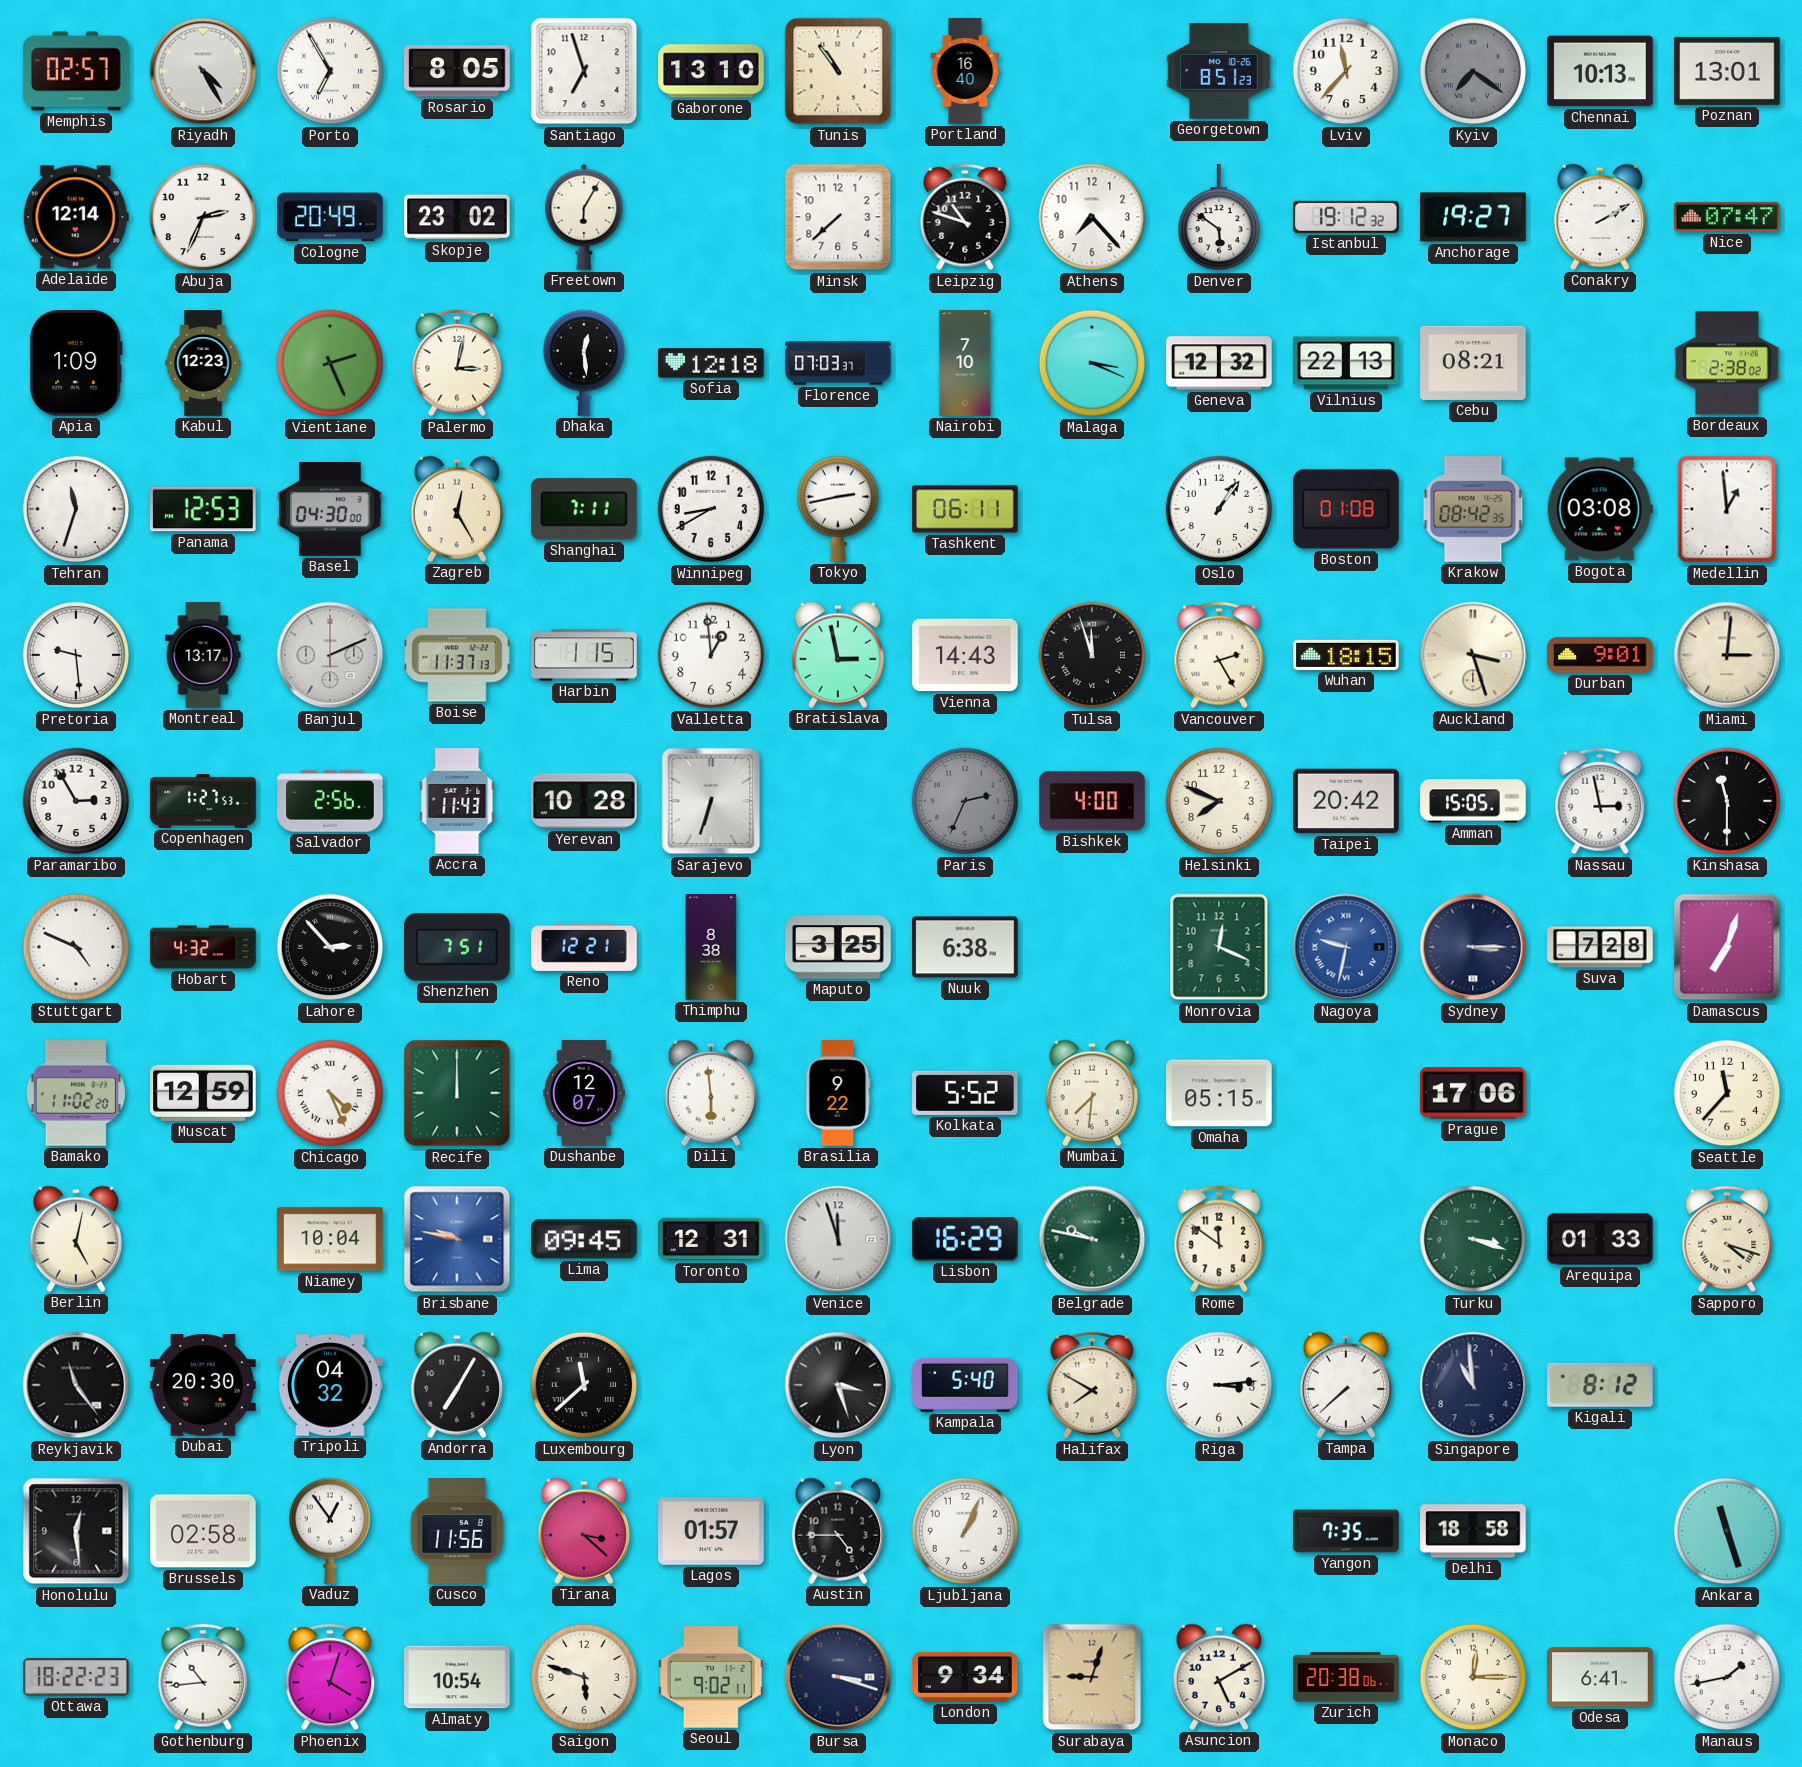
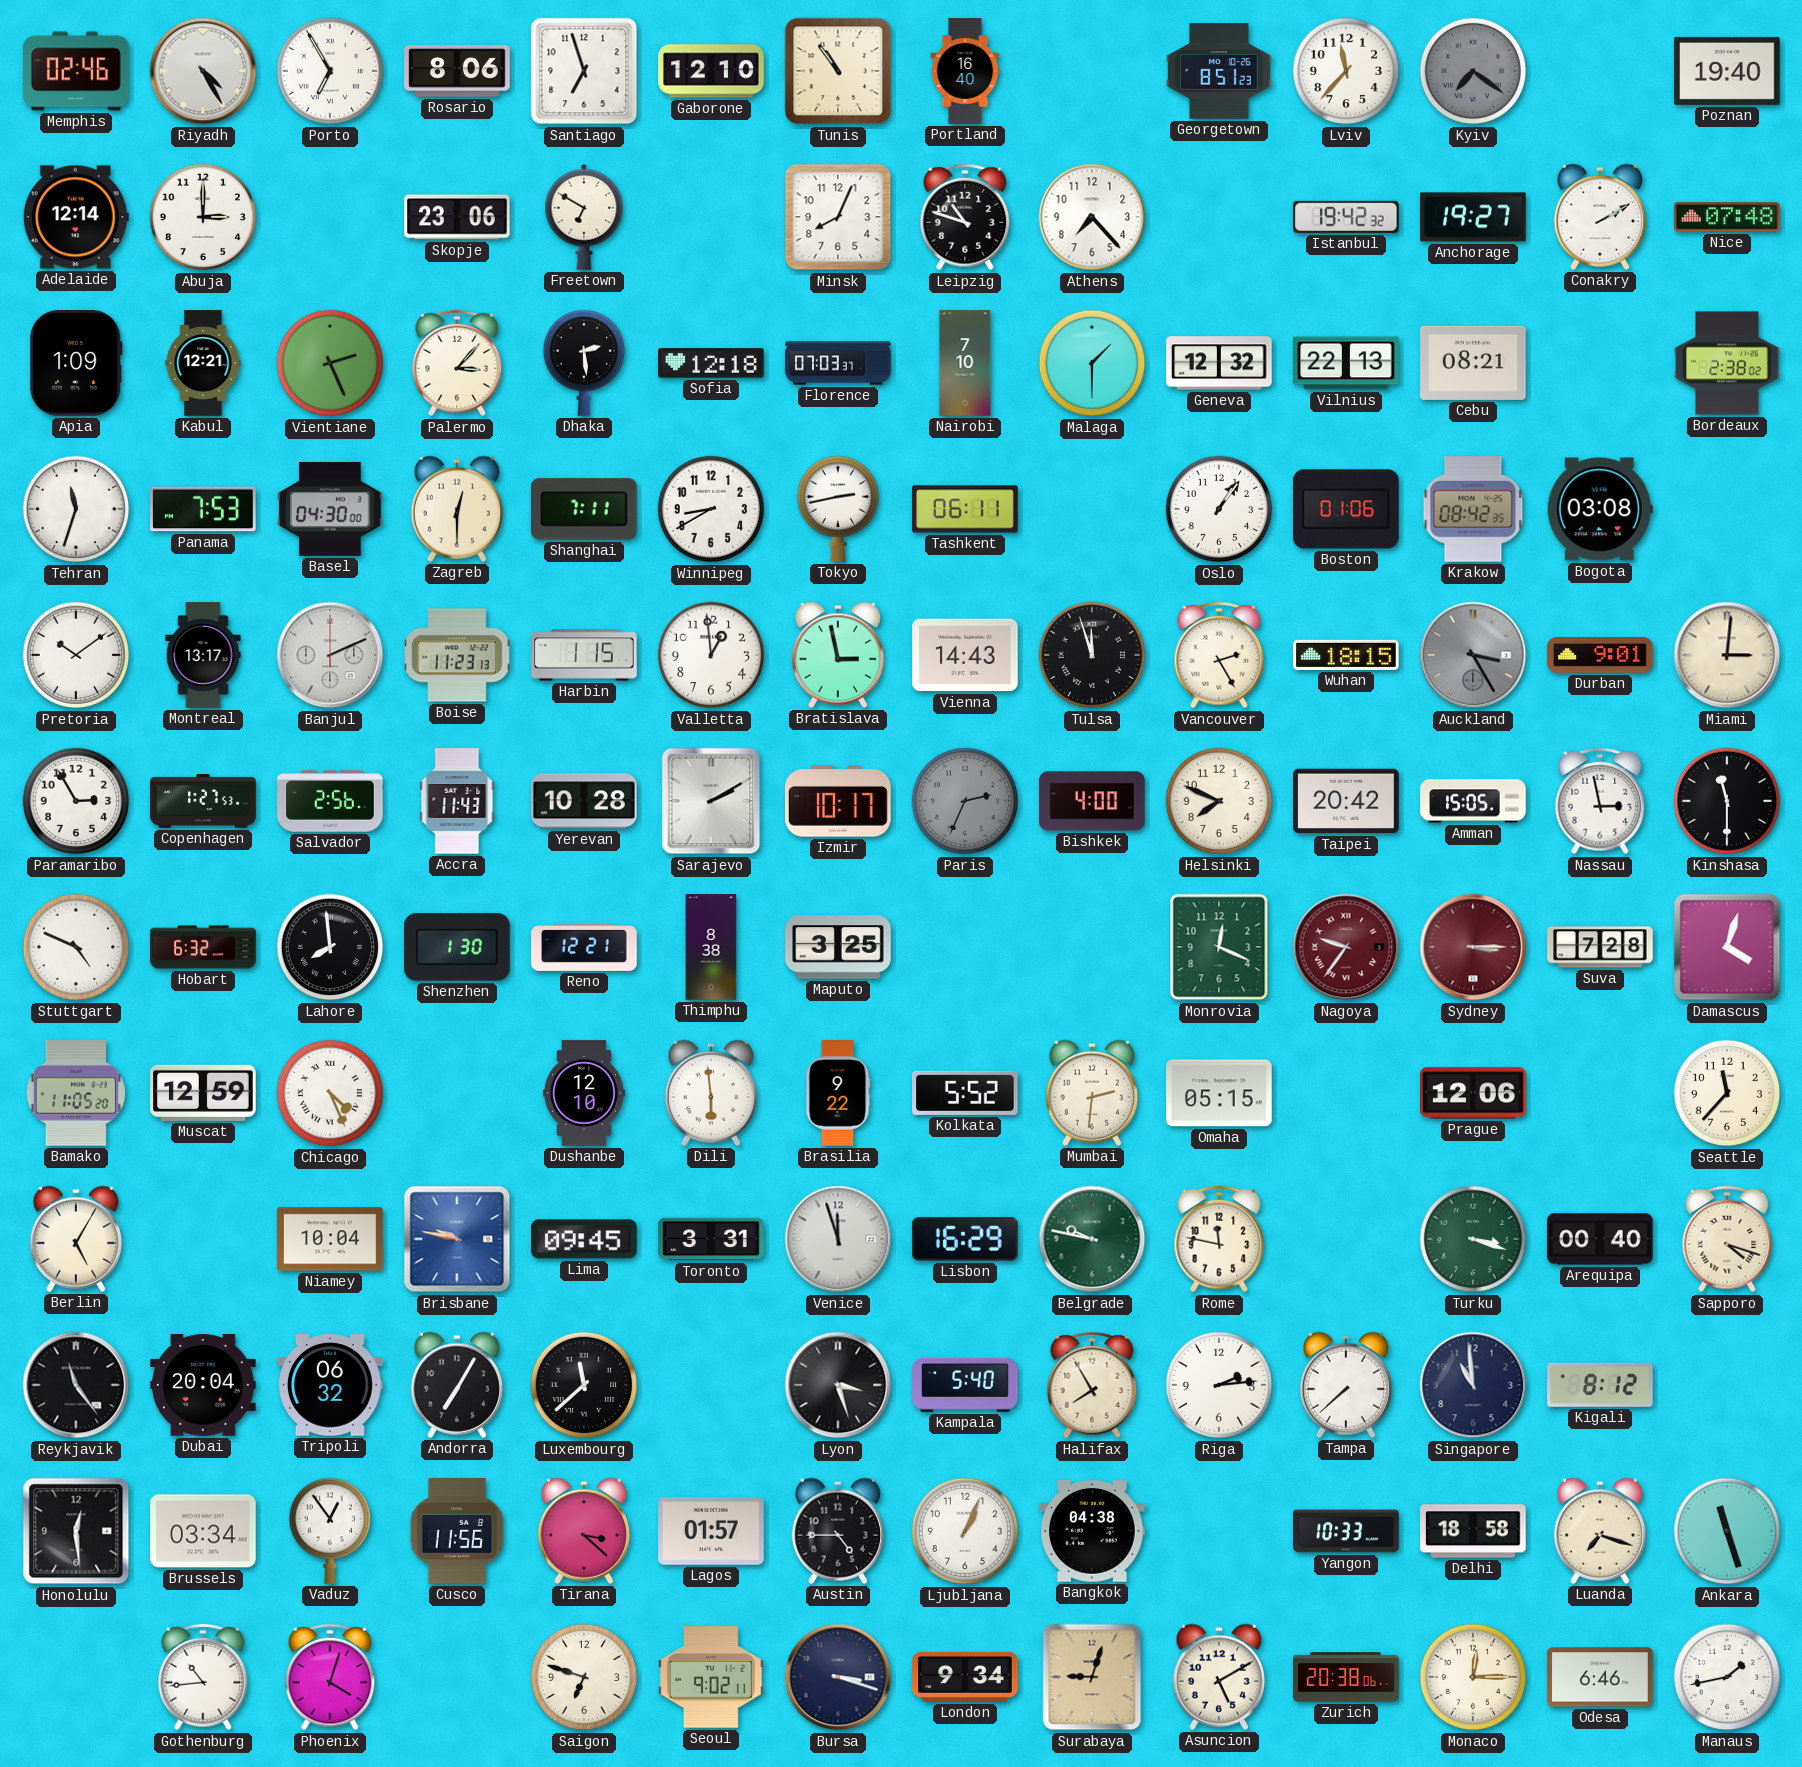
Memphis: 02:57 -> 02:46 (76, 71)
Rosario: 8:05 -> 8:06 (457, 71)
Gaborone: 13:10 -> 12:10 (711, 71)
Chennai: 10:13 -> none (1600, 71)
Poznan: 13:01 -> 19:40 (1727, 71)
Abuja: 2:34 -> 3:00 (203, 217)
Cologne: 20:49 -> none (330, 217)
Skopje: 23:02 -> 23:06 (457, 217)
Freetown: 6:05 -> 6:50 (584, 217)
Minsk: 7:38 -> 8:04 (838, 217)
Denver: 5:51 -> none (1218, 218)
Istanbul: 19:12 -> 19:42 (1346, 217)
Nice: 07:47 -> 07:48 (1727, 217)
Kabul: 12:23 -> 12:21 (203, 363)
Palermo: 3:02 -> 3:07 (457, 363)
Dhaka: 12:29 -> 2:29 (583, 363)
Malaga: 3:19 -> 1:30 (1092, 363)
Panama: 12:53 -> 7:53 (203, 509)
Zagreb: 12:25 -> 12:30 (456, 509)
Boston: 01:08 -> 01:06 (1347, 509)
Medellin: 12:59 -> none (1727, 509)
Pretoria: 9:29 -> 10:09 (76, 655)
Boise: 11:37 -> 11:23 (457, 655)
Auckland: 3:27 -> 3:25 (1473, 655)
Auckland dial: cream -> grey (1473, 655)
Sarajevo: 6:33 -> 2:10 (711, 801)
Izmir: none -> 10:17 (838, 801)
Hobart: 4:32 -> 6:32 (203, 947)
Lahore: 2:53 -> 7:59 (330, 947)
Shenzhen: 7:51 -> 1:30 (458, 947)
Nuuk: 6:38 -> none (965, 947)
Nagoya: 9:32 -> 9:36 (1346, 947)
Nagoya dial: blue -> burgundy (1346, 947)
Sydney dial: navy -> burgundy (1473, 947)
Damascus: 7:03 -> 4:03 (1727, 947)
Bamako: 11:02 -> 11:05 (76, 1093)
Recife: 12:00 -> none (457, 1093)
Dushanbe: 12:07 -> 12:10 (584, 1093)
Mumbai: 7:31 -> 2:31 (1091, 1093)
Prague: 17:06 -> 12:06 (1474, 1093)
Berlin: 5:02 -> 5:05 (75, 1239)
Toronto: 12:31 -> 3:31 (711, 1239)
Rome: 11:51 -> 11:47 (1219, 1239)
Arequipa: 01:33 -> 00:40 (1600, 1239)
Dubai: 20:30 -> 20:04 (203, 1385)
Tripoli: 04:32 -> 06:32 (330, 1385)
Halifax: 7:50 -> 7:55 (1092, 1385)
Riga: 3:14 -> 2:14 (1219, 1385)
Brussels: 02:58 -> 03:34 (203, 1531)
Bangkok: none -> 04:38 (1092, 1531)
Yangon: 7:35 -> 10:33 (1346, 1531)
Luanda: none -> 7:18 (1599, 1531)
Ottawa: 18:22 -> none (77, 1678)
Almaty: 10:54 -> none (457, 1677)
Saigon: 5:48 -> 6:48 (584, 1677)
Odesa: 6:41 -> 6:46 (1600, 1677)
